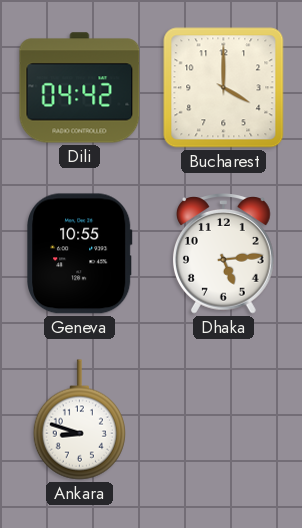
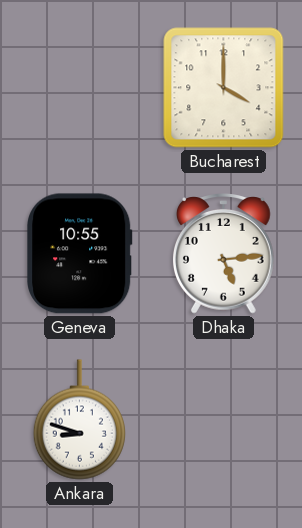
Dili: 04:42 -> none (80, 88)
